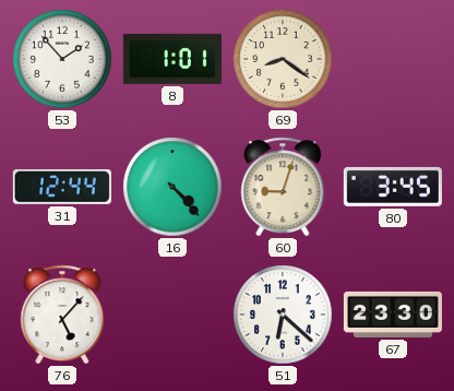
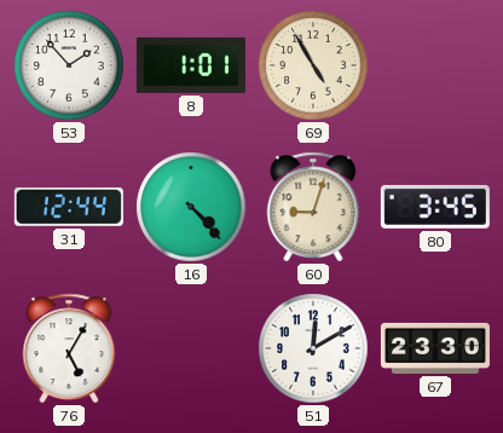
69: 8:21 -> 4:55 (313, 65)
76: 5:07 -> 5:05 (69, 348)
51: 6:22 -> 12:10 (313, 348)
